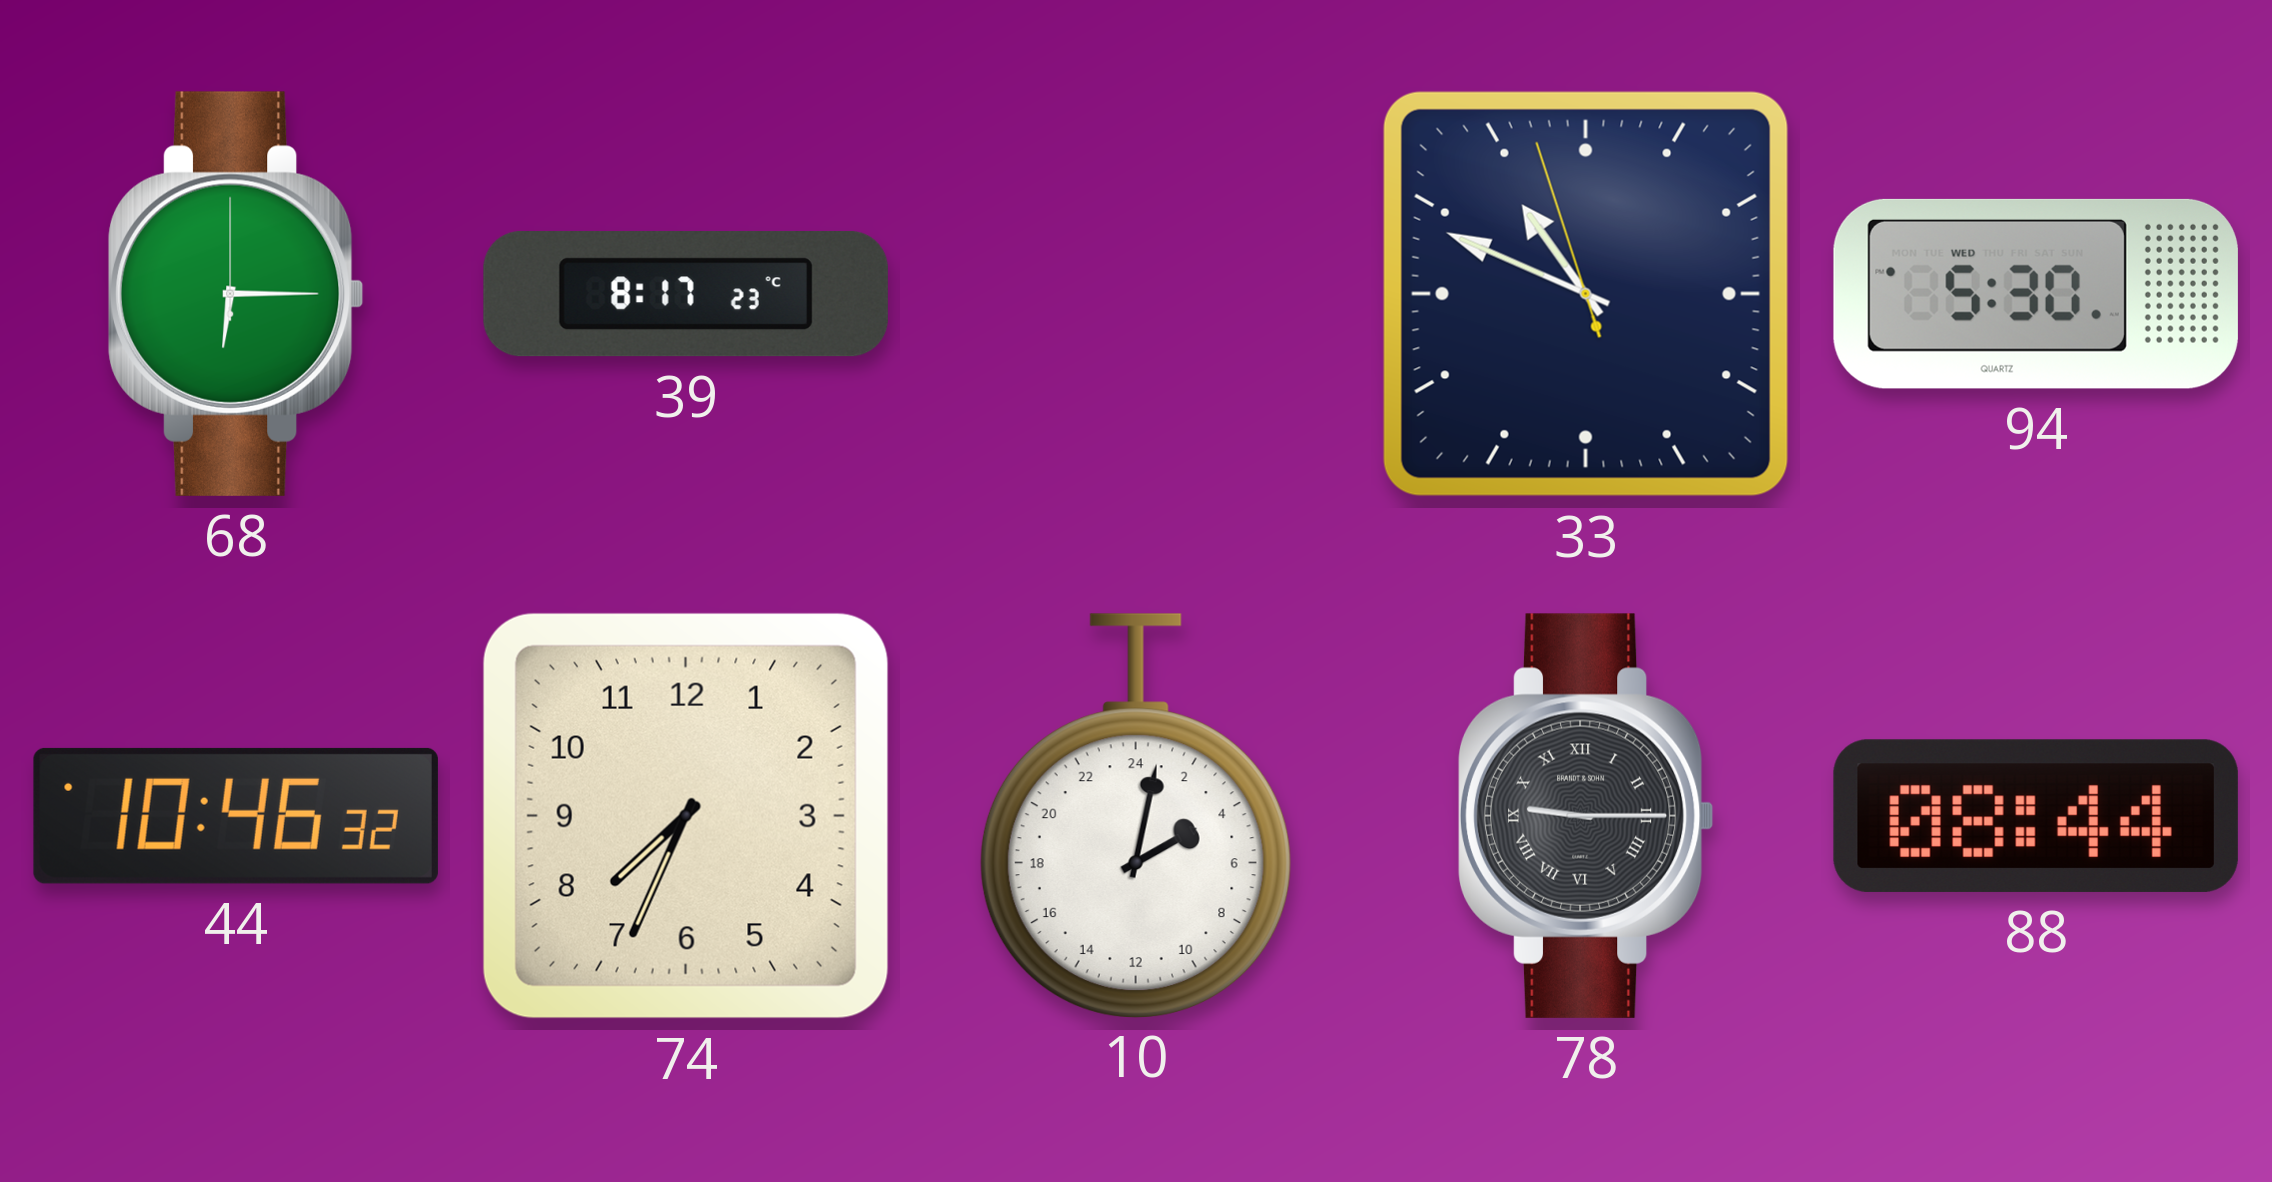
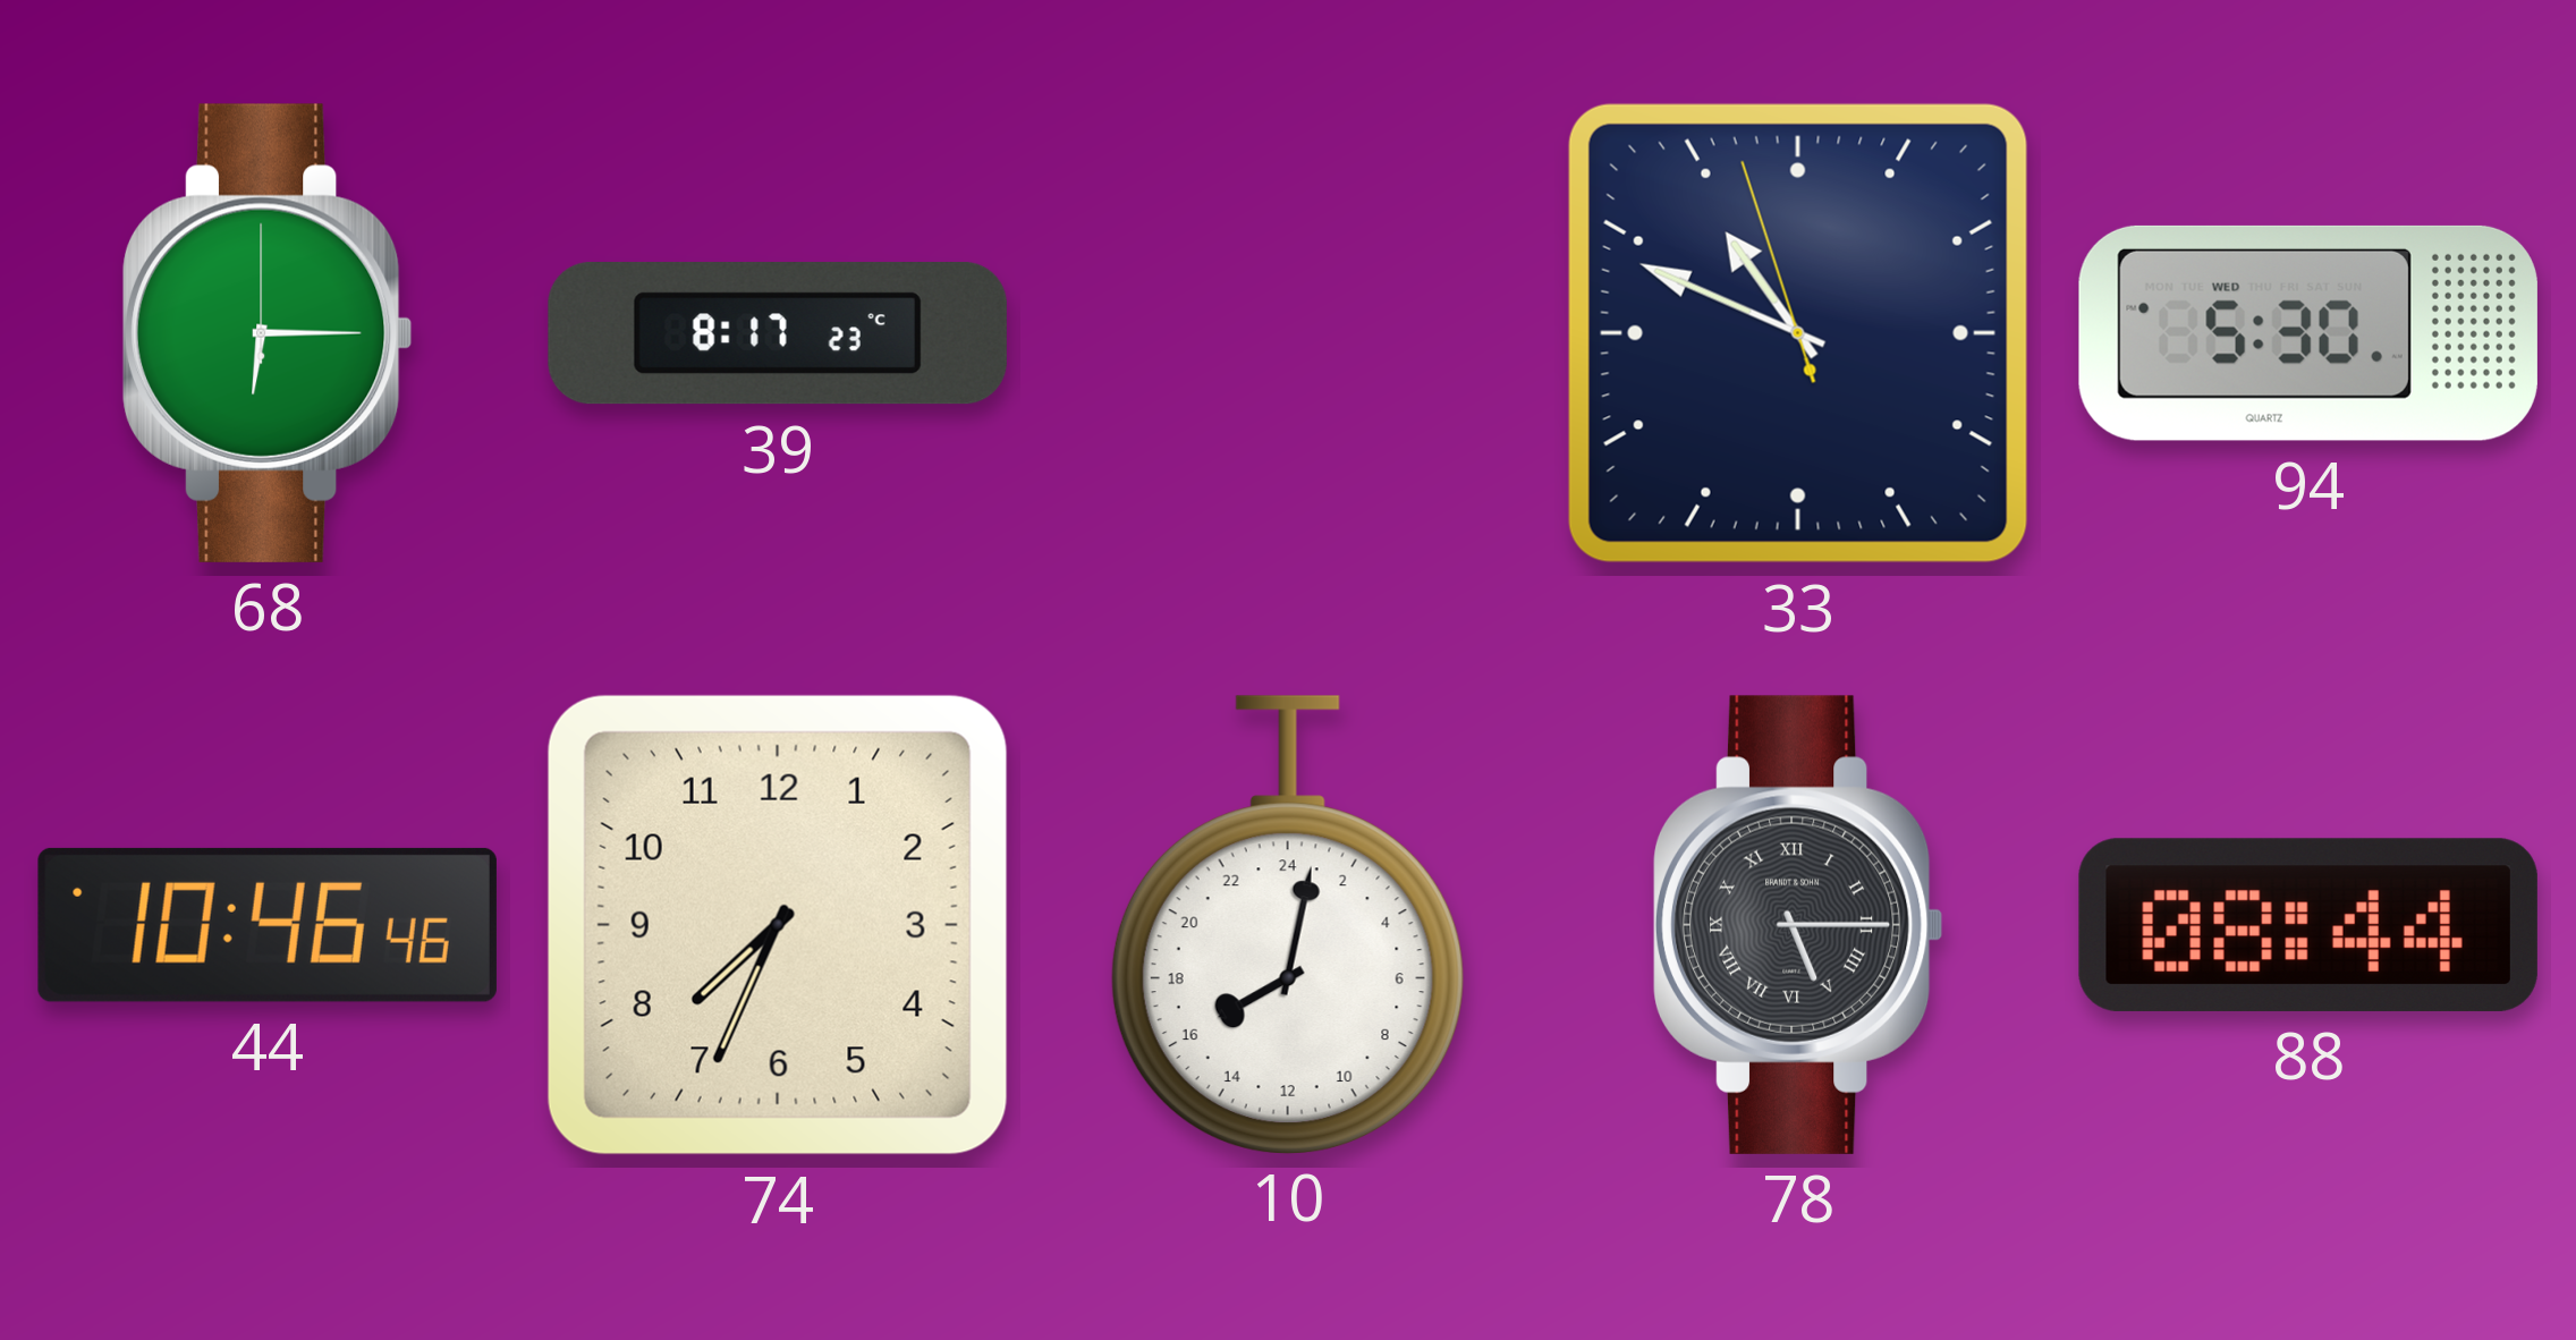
44: 10:46:32 -> 10:46:46 (268, 925)
10: 4:02 -> 16:02 (1288, 924)
78: 9:15 -> 5:15 (1798, 925)
